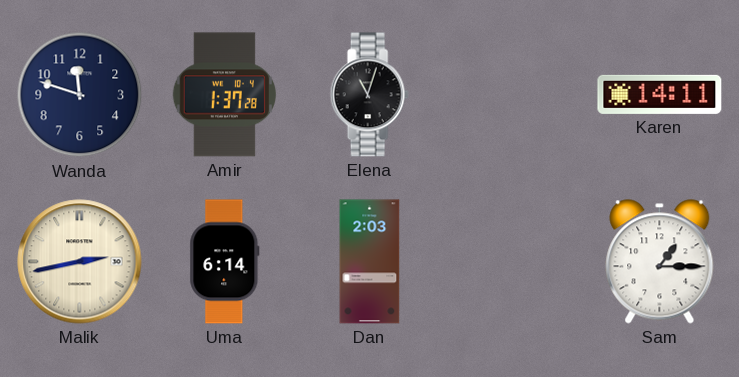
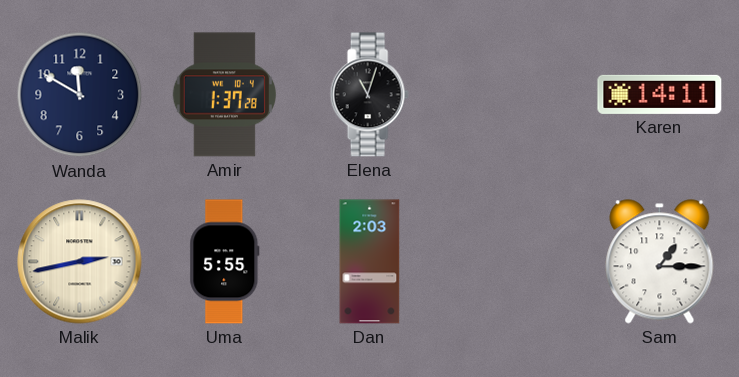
Wanda: 11:48 -> 11:50 (80, 95)
Uma: 6:14 -> 5:55 (225, 262)
